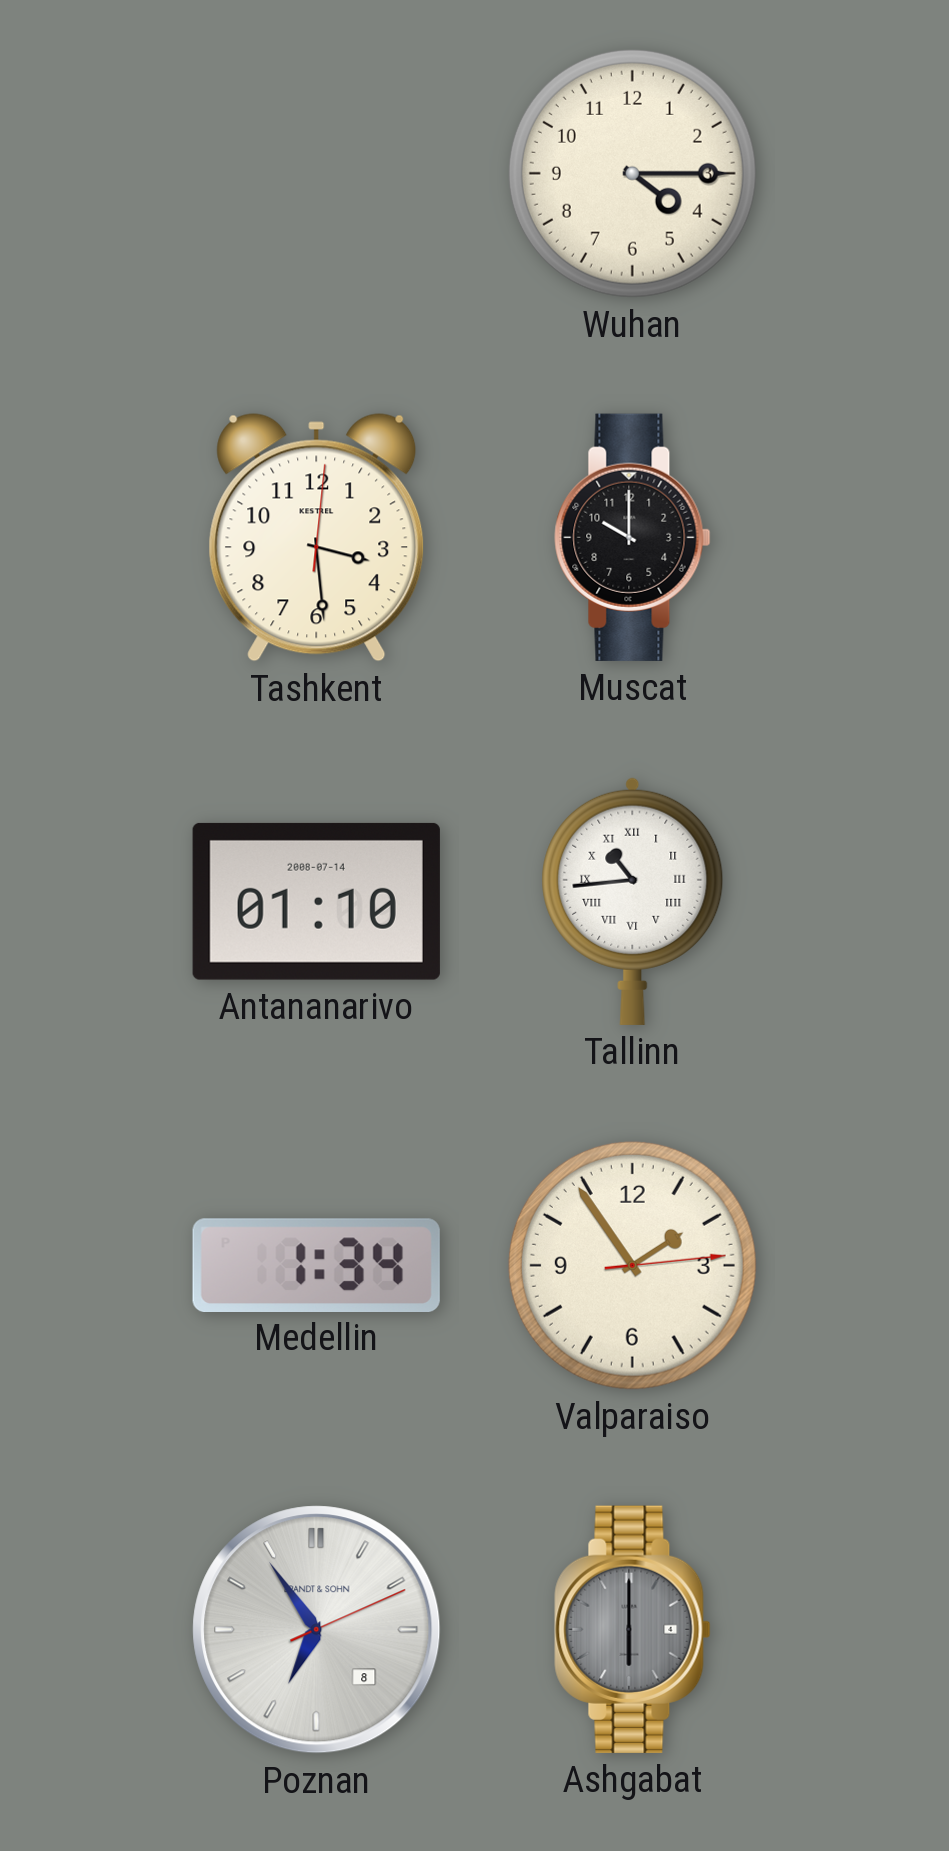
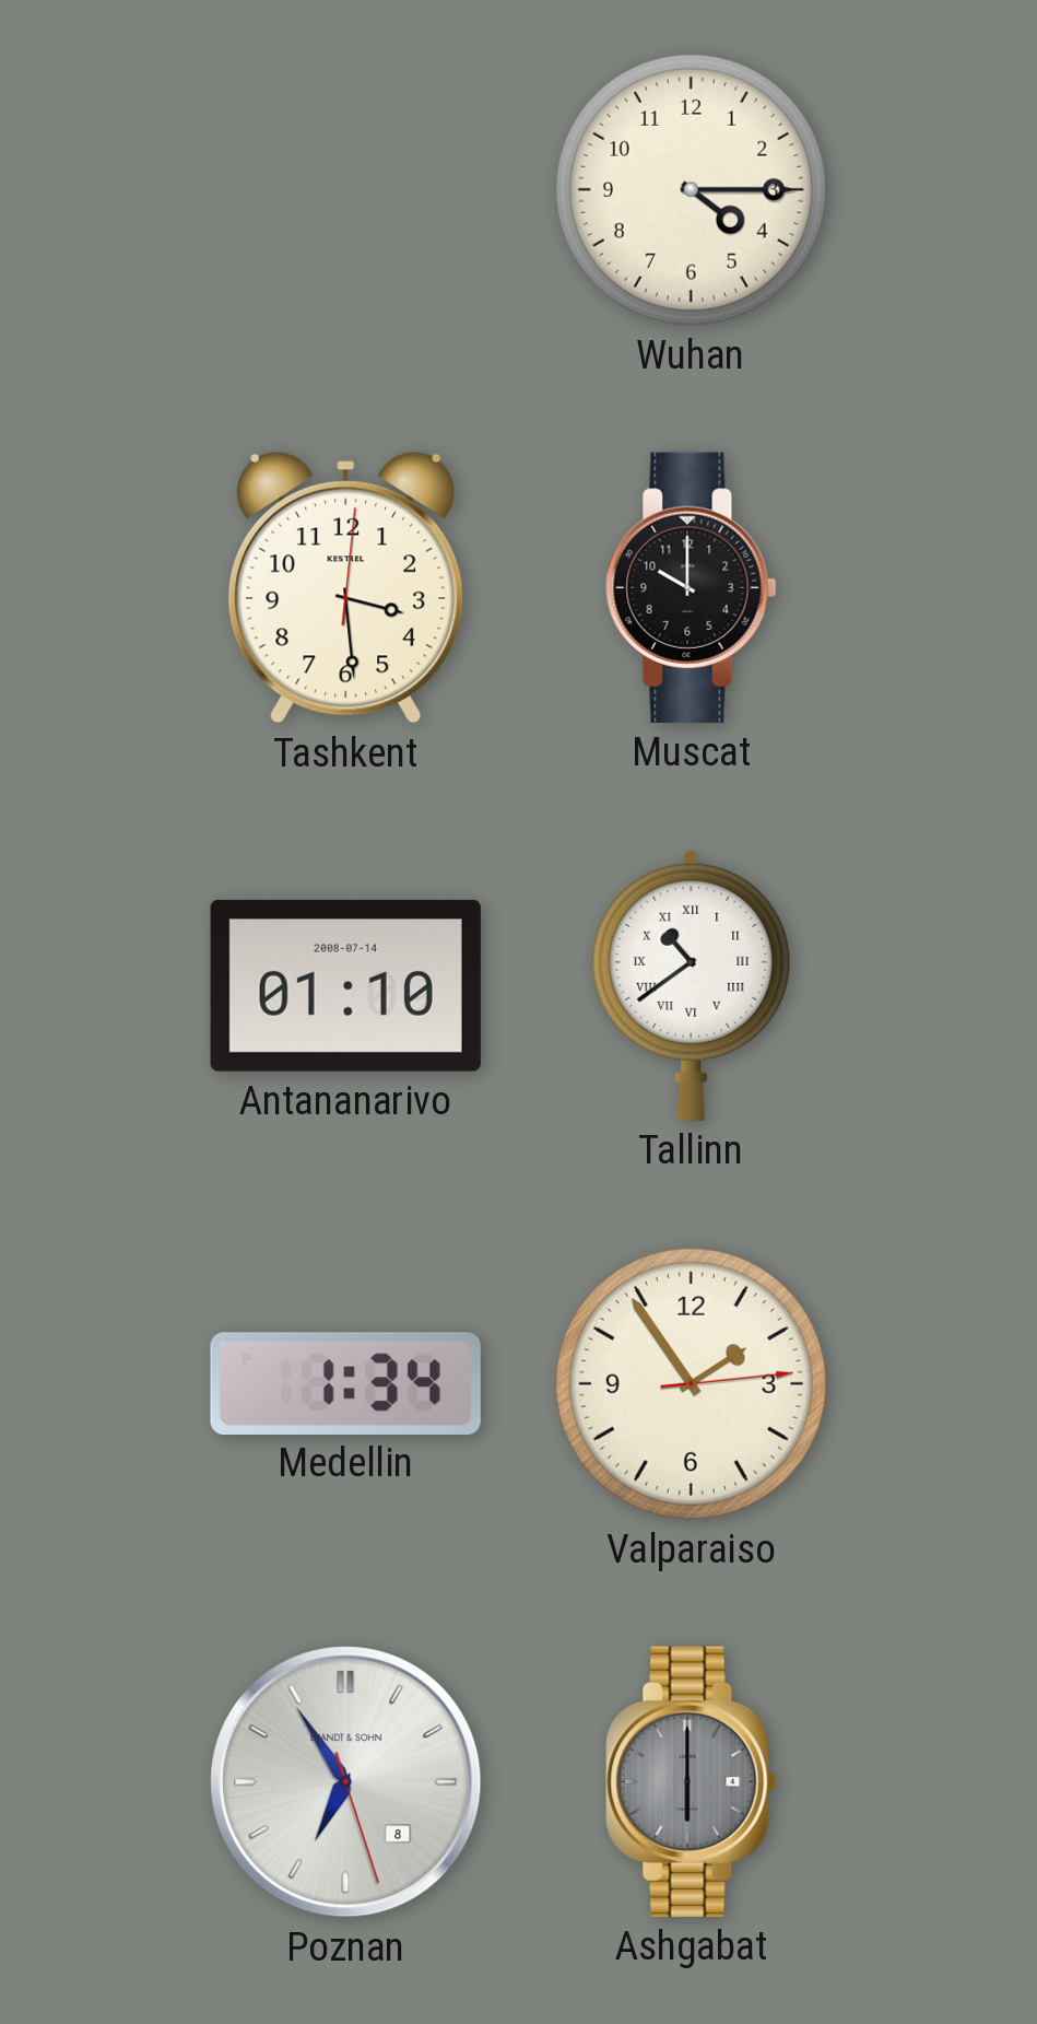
Tallinn: 10:44 -> 10:39 (692, 985)
Poznan: 6:54:11 -> 6:54:27 (346, 1782)
